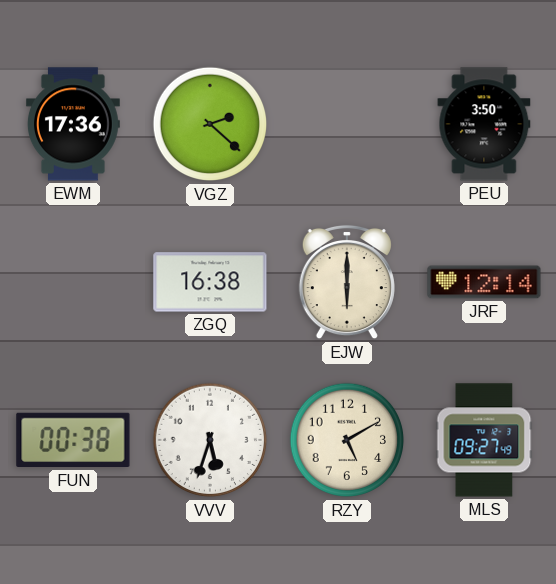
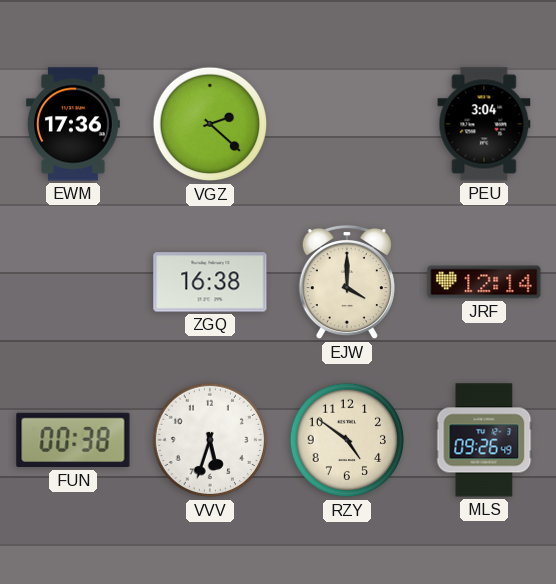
PEU: 3:50 -> 3:04 (484, 124)
EJW: 6:00 -> 4:00 (347, 282)
RZY: 5:10 -> 4:51 (347, 440)
MLS: 09:27 -> 09:26 (484, 440)
